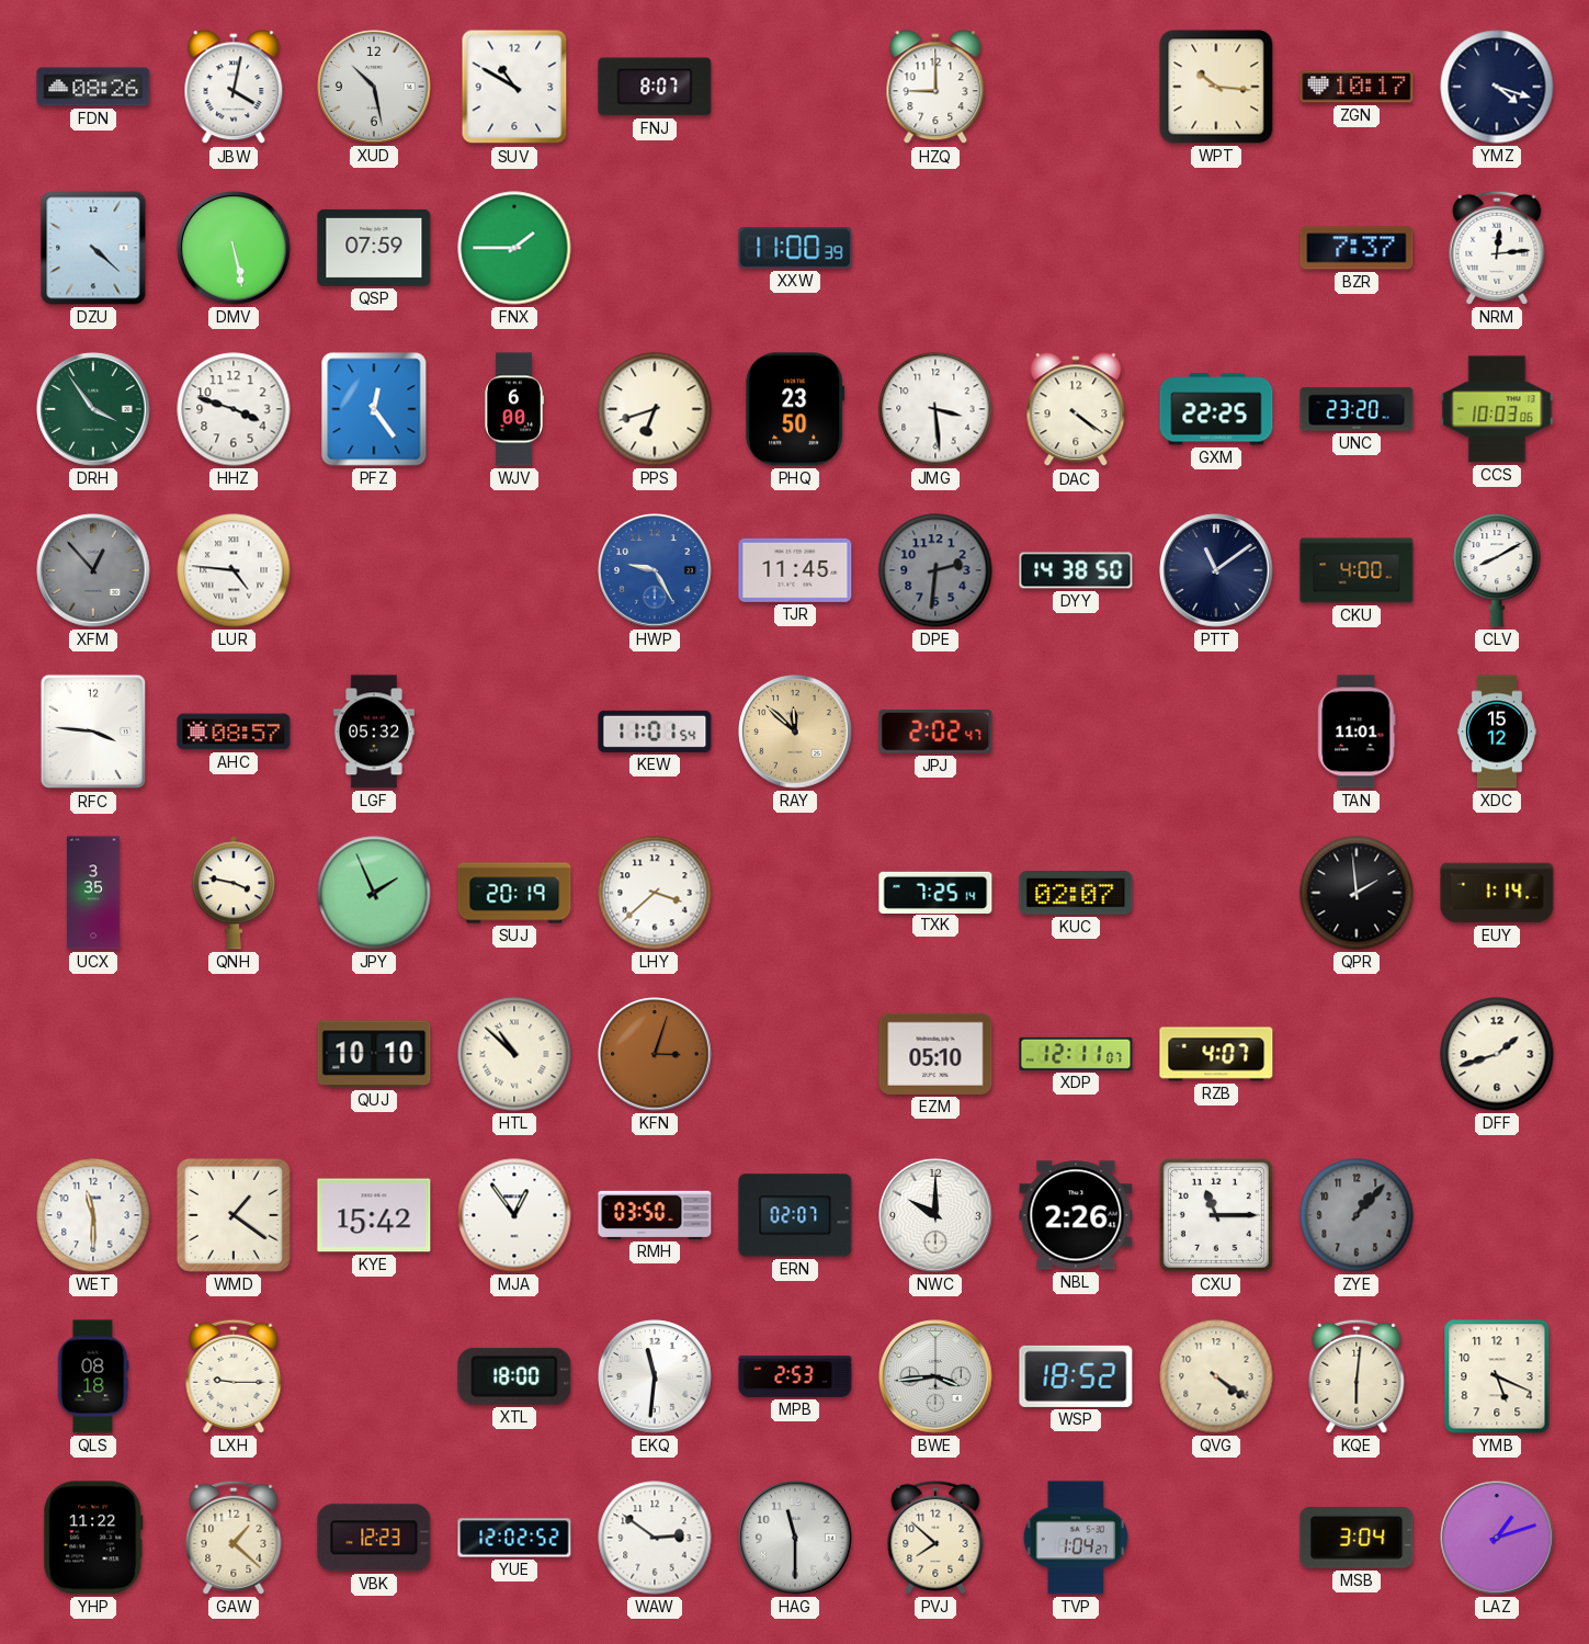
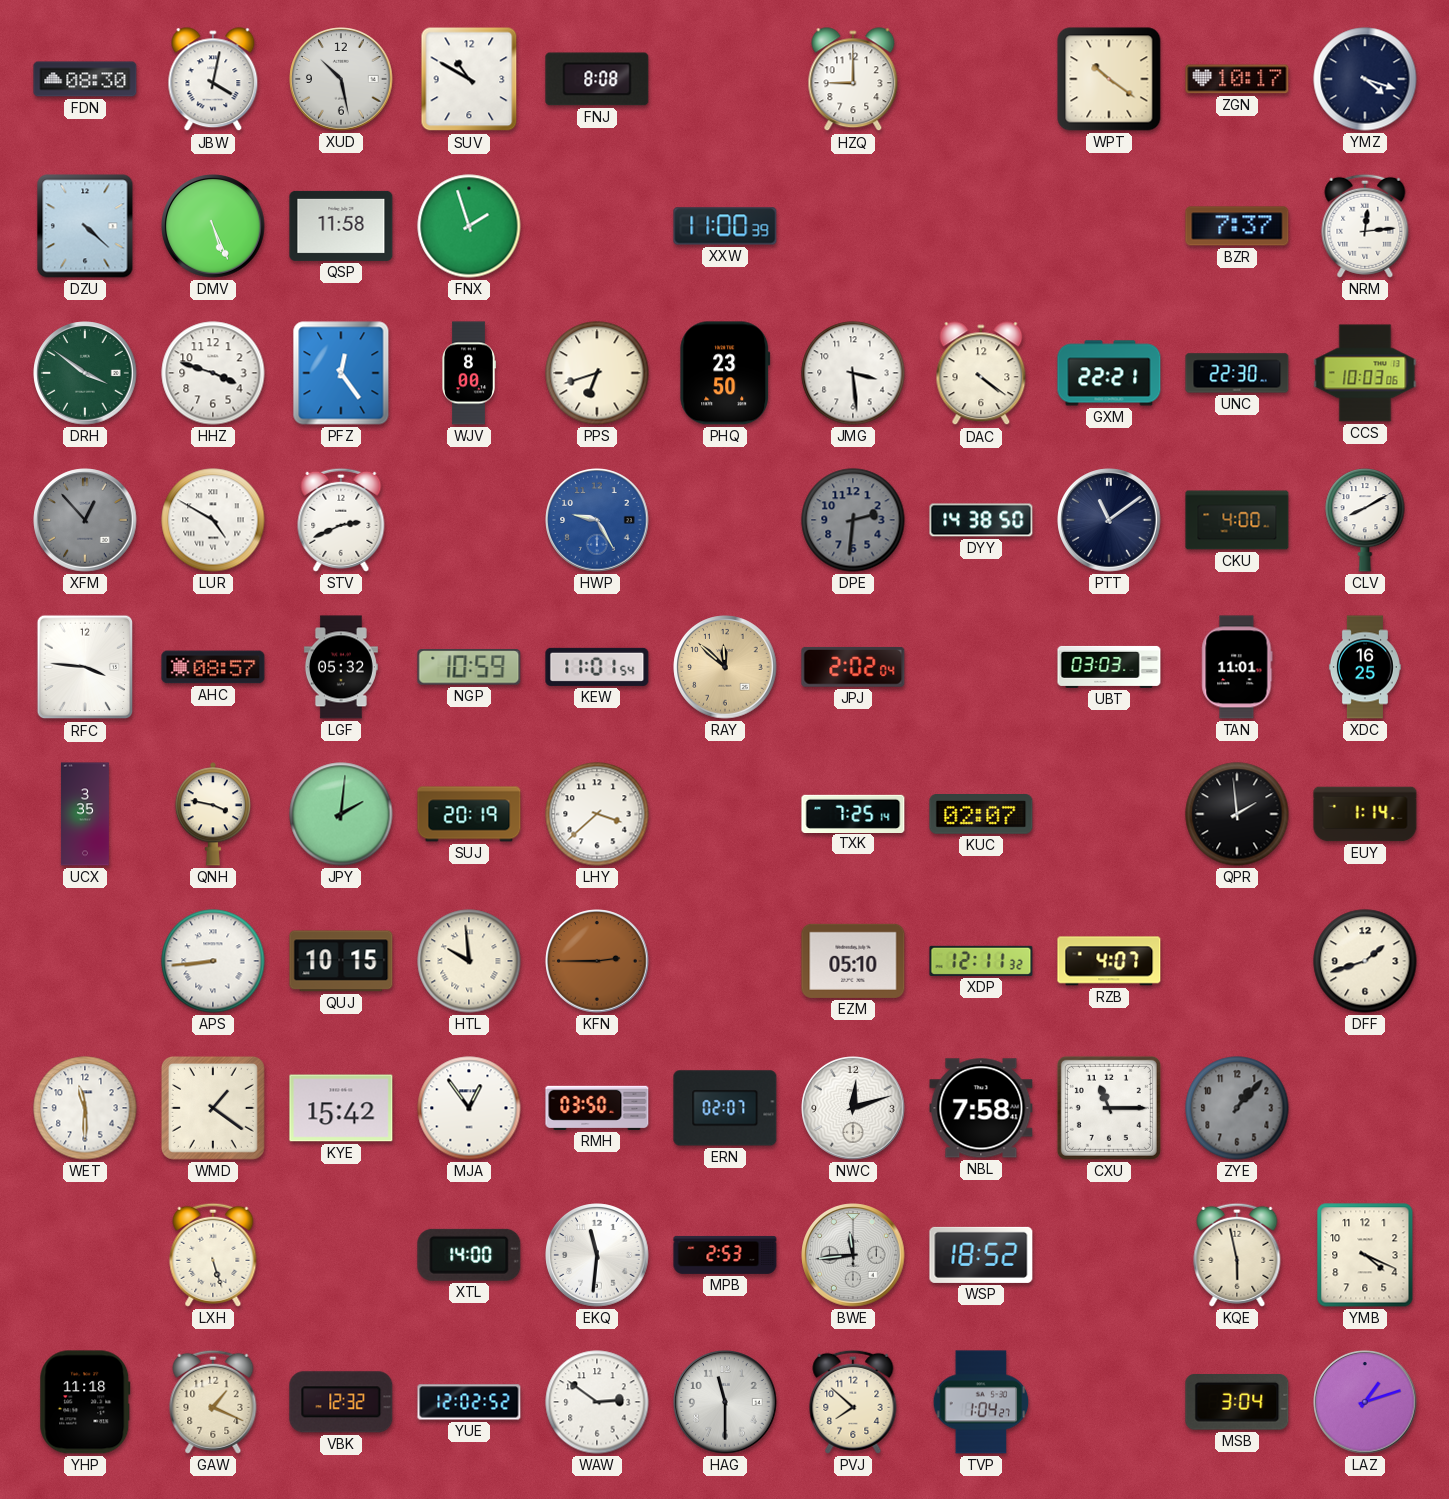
FDN: 08:26 -> 08:30 (85, 79)
FNJ: 8:07 -> 8:08 (597, 79)
WPT: 10:16 -> 10:21 (1109, 79)
DMV: 5:28 -> 5:26 (213, 226)
QSP: 07:59 -> 11:58 (341, 226)
FNX: 1:45 -> 1:57 (469, 226)
DRH: 3:54 -> 3:51 (85, 373)
WJV: 6:00 -> 8:00 (469, 373)
GXM: 22:25 -> 22:21 (1109, 373)
UNC: 23:20 -> 22:30 (1237, 373)
LUR: 4:46 -> 4:50 (213, 520)
STV: none -> 2:41 (341, 520)
TJR: 11:45 -> none (795, 570)
NGP: none -> 10:59 (469, 667)
JPJ: 2:02:47 -> 2:02:04 (853, 667)
UBT: none -> 03:03 (1109, 667)
XDC: 15:12 -> 16:25 (1365, 667)
JPY: 1:56 -> 2:01 (341, 814)
APS: none -> 8:44 (213, 961)
QUJ: 10:10 -> 10:15 (341, 961)
HTL: 10:52 -> 9:59 (469, 961)
KFN: 3:03 -> 2:45 (597, 961)
XDP: 12:11:07 -> 12:11:32 (981, 961)
NWC: 10:00 -> 12:12 (853, 1108)
NBL: 2:26 -> 7:58 (981, 1108)
QLS: 08:18 -> none (93, 1376)
LXH: 9:15 -> 5:27 (213, 1255)
XTL: 18:00 -> 14:00 (469, 1255)
BWE: 3:44 -> 11:44 (853, 1255)
QVG: 4:21 -> none (1216, 1376)
KQE: 6:01 -> 5:58 (1237, 1255)
YMB: 5:19 -> 4:19 (1365, 1255)
YHP: 11:22 -> 11:18 (85, 1402)
GAW: 1:22 -> 1:19 (213, 1402)
VBK: 12:23 -> 12:32 (341, 1402)
